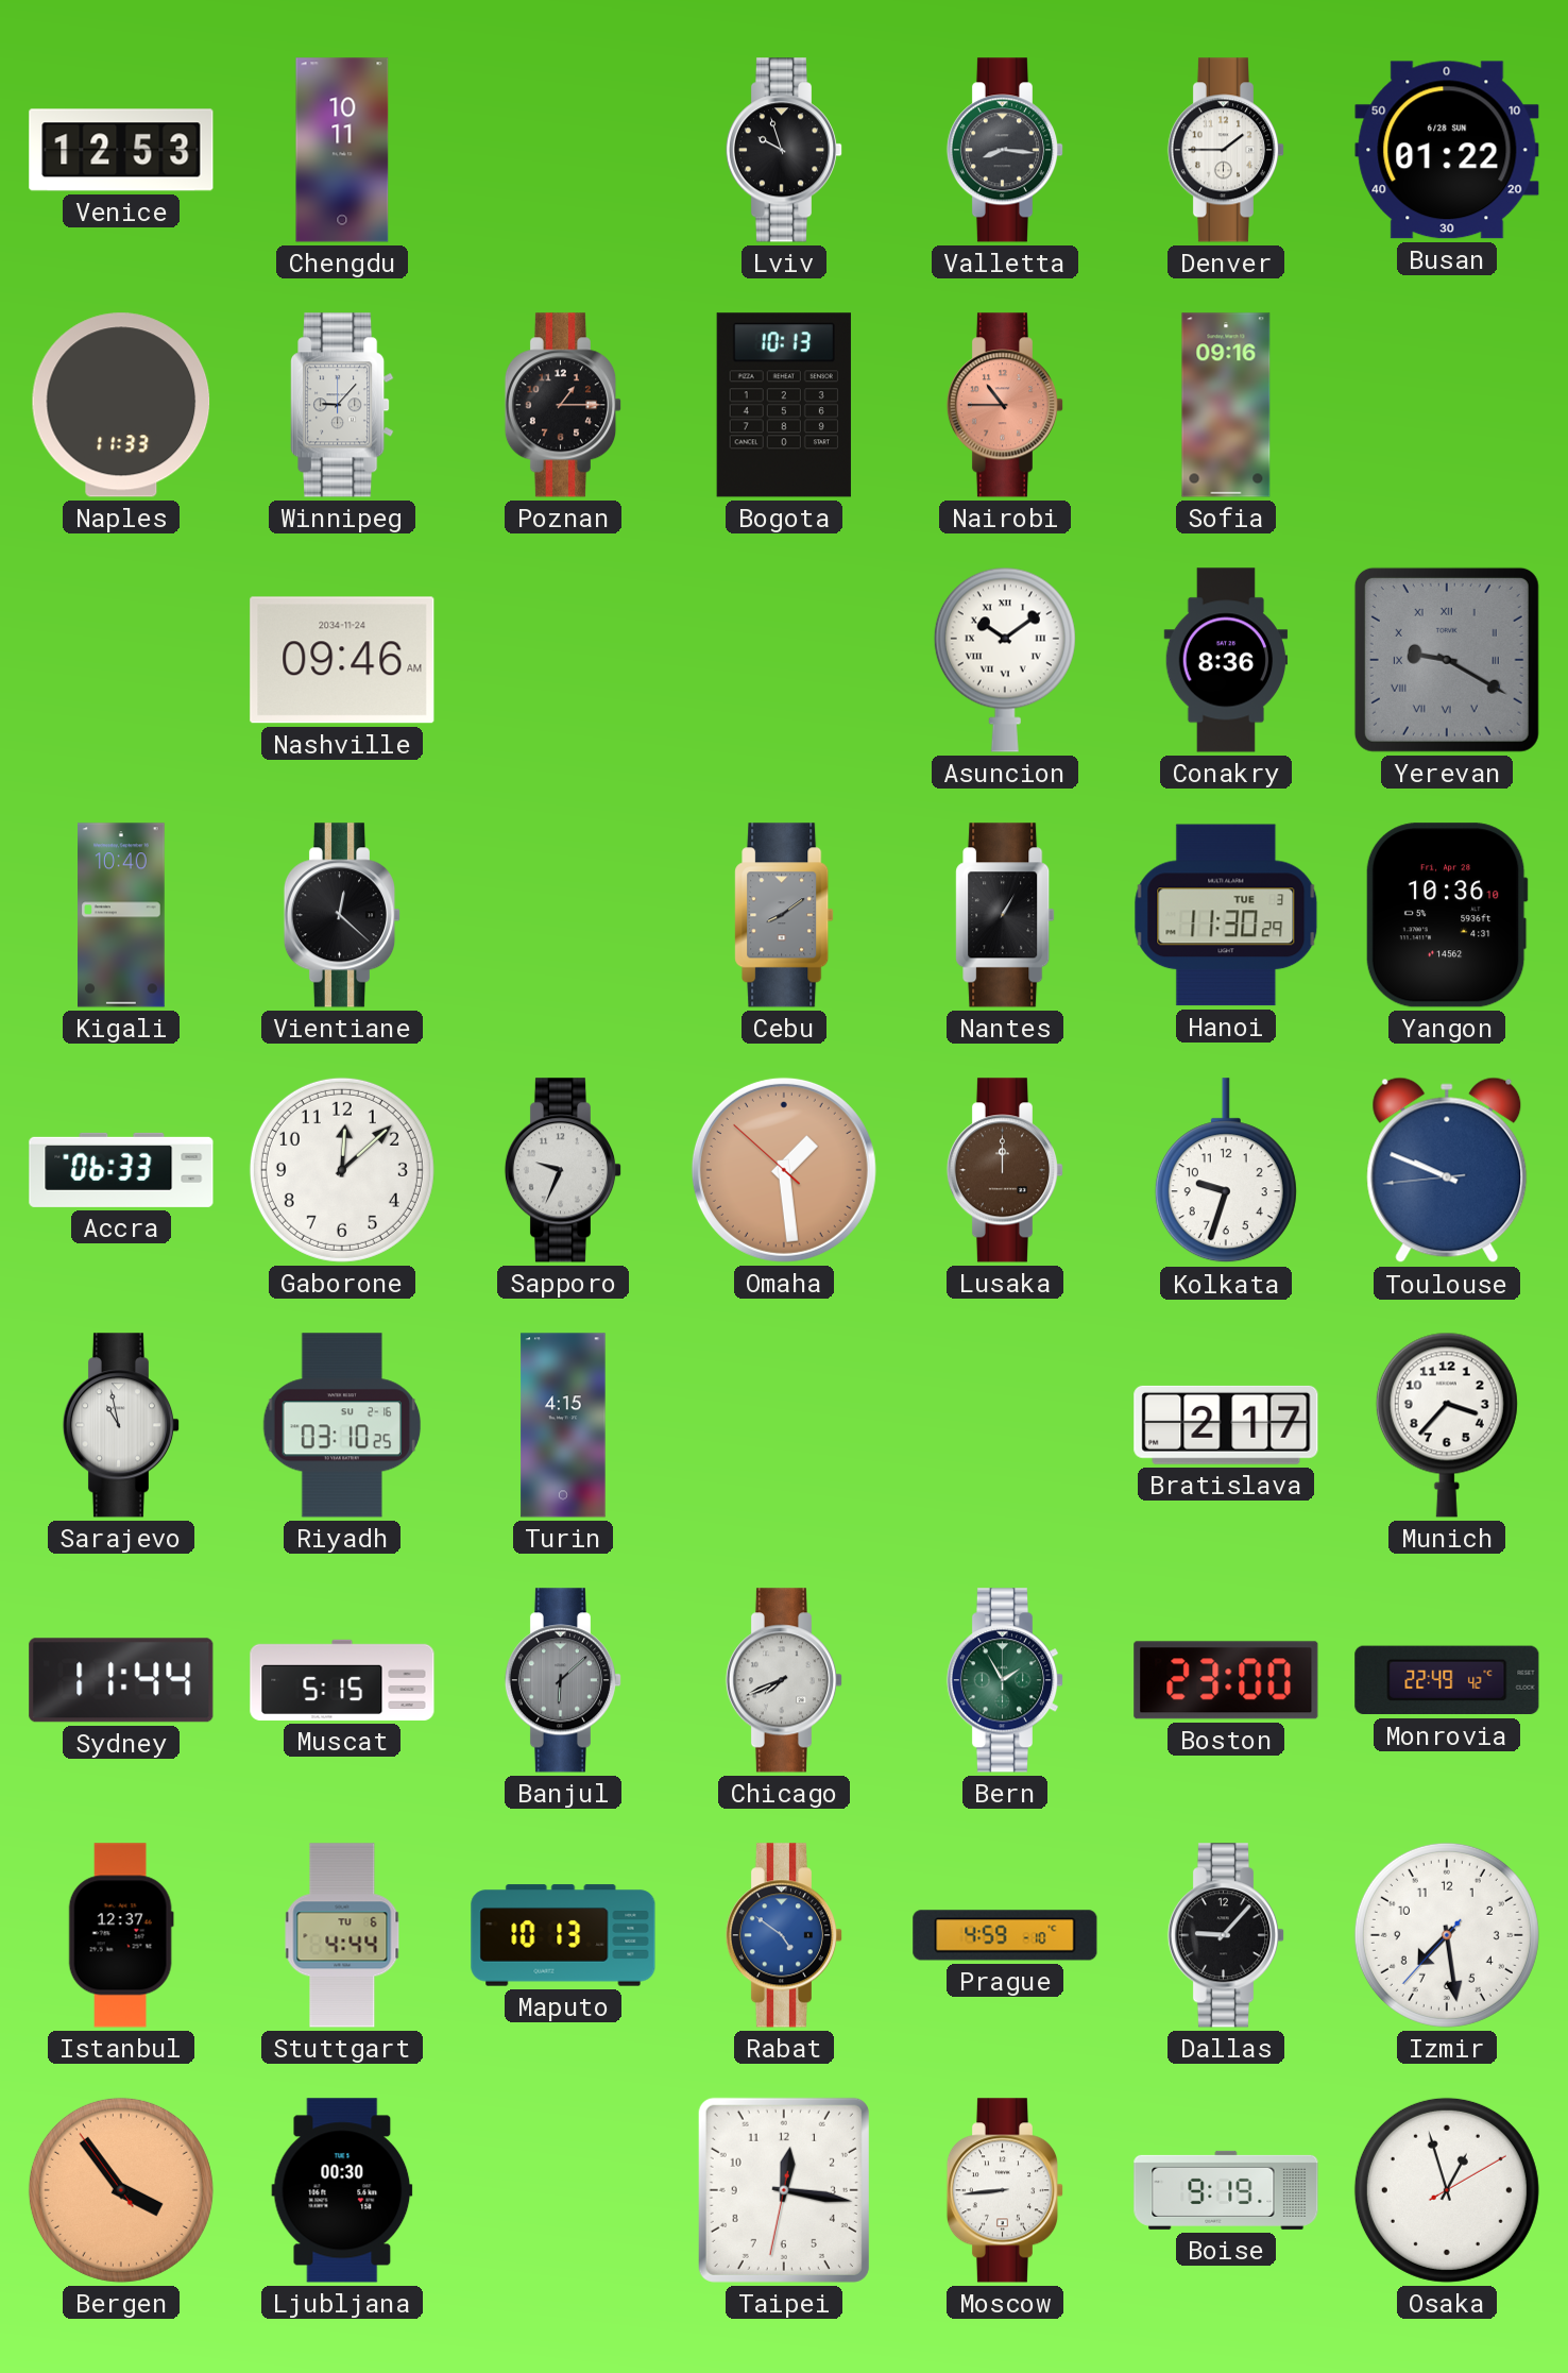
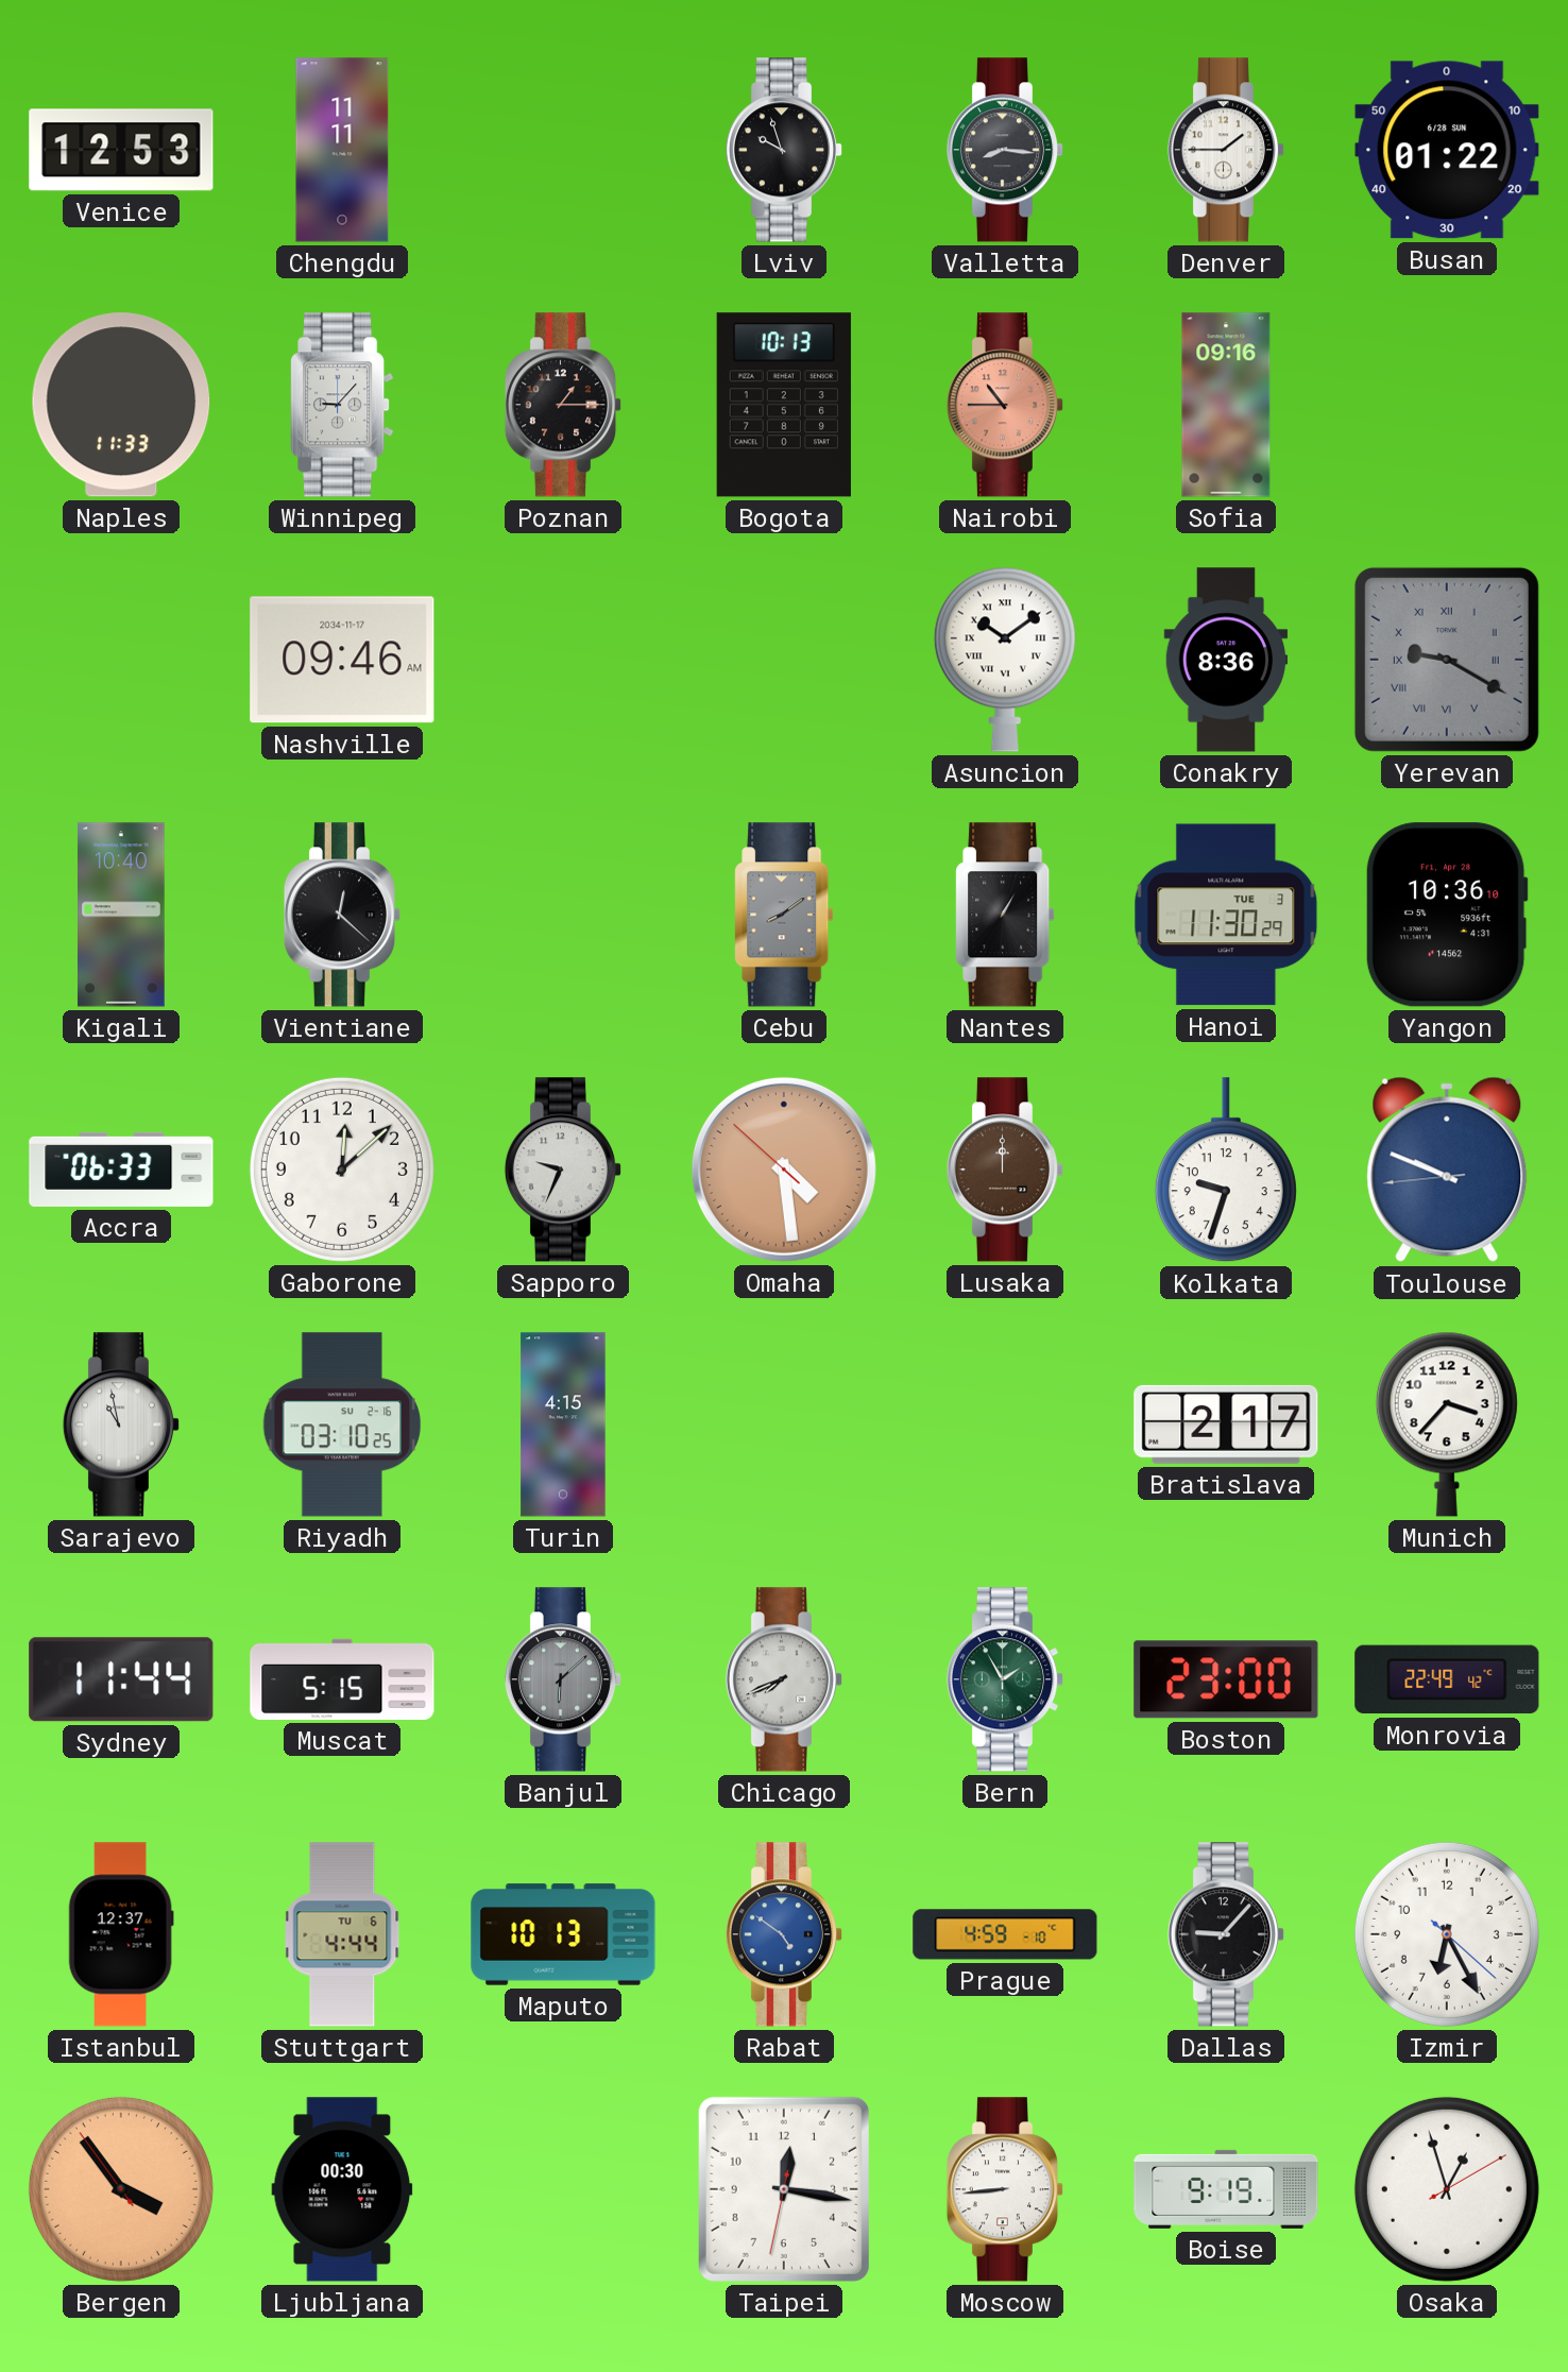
Chengdu: 10:11 -> 11:11 (342, 150)
Nashville date: 2034-11-24 -> 2034-11-17 (342, 660)
Omaha: 1:28 -> 4:28 (784, 1170)
Izmir: 7:28 -> 6:25 (1447, 1934)
